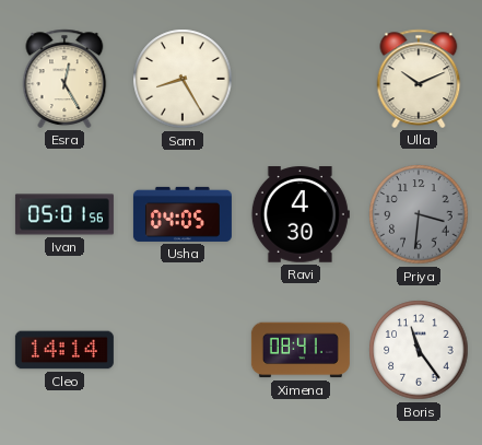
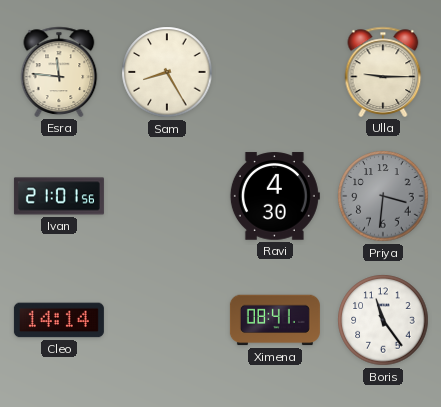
Esra: 12:25 -> 11:46 (59, 72)
Ulla: 10:11 -> 9:15 (383, 72)
Ivan: 05:01 -> 21:01 (59, 196)
Usha: 04:05 -> none (183, 214)
